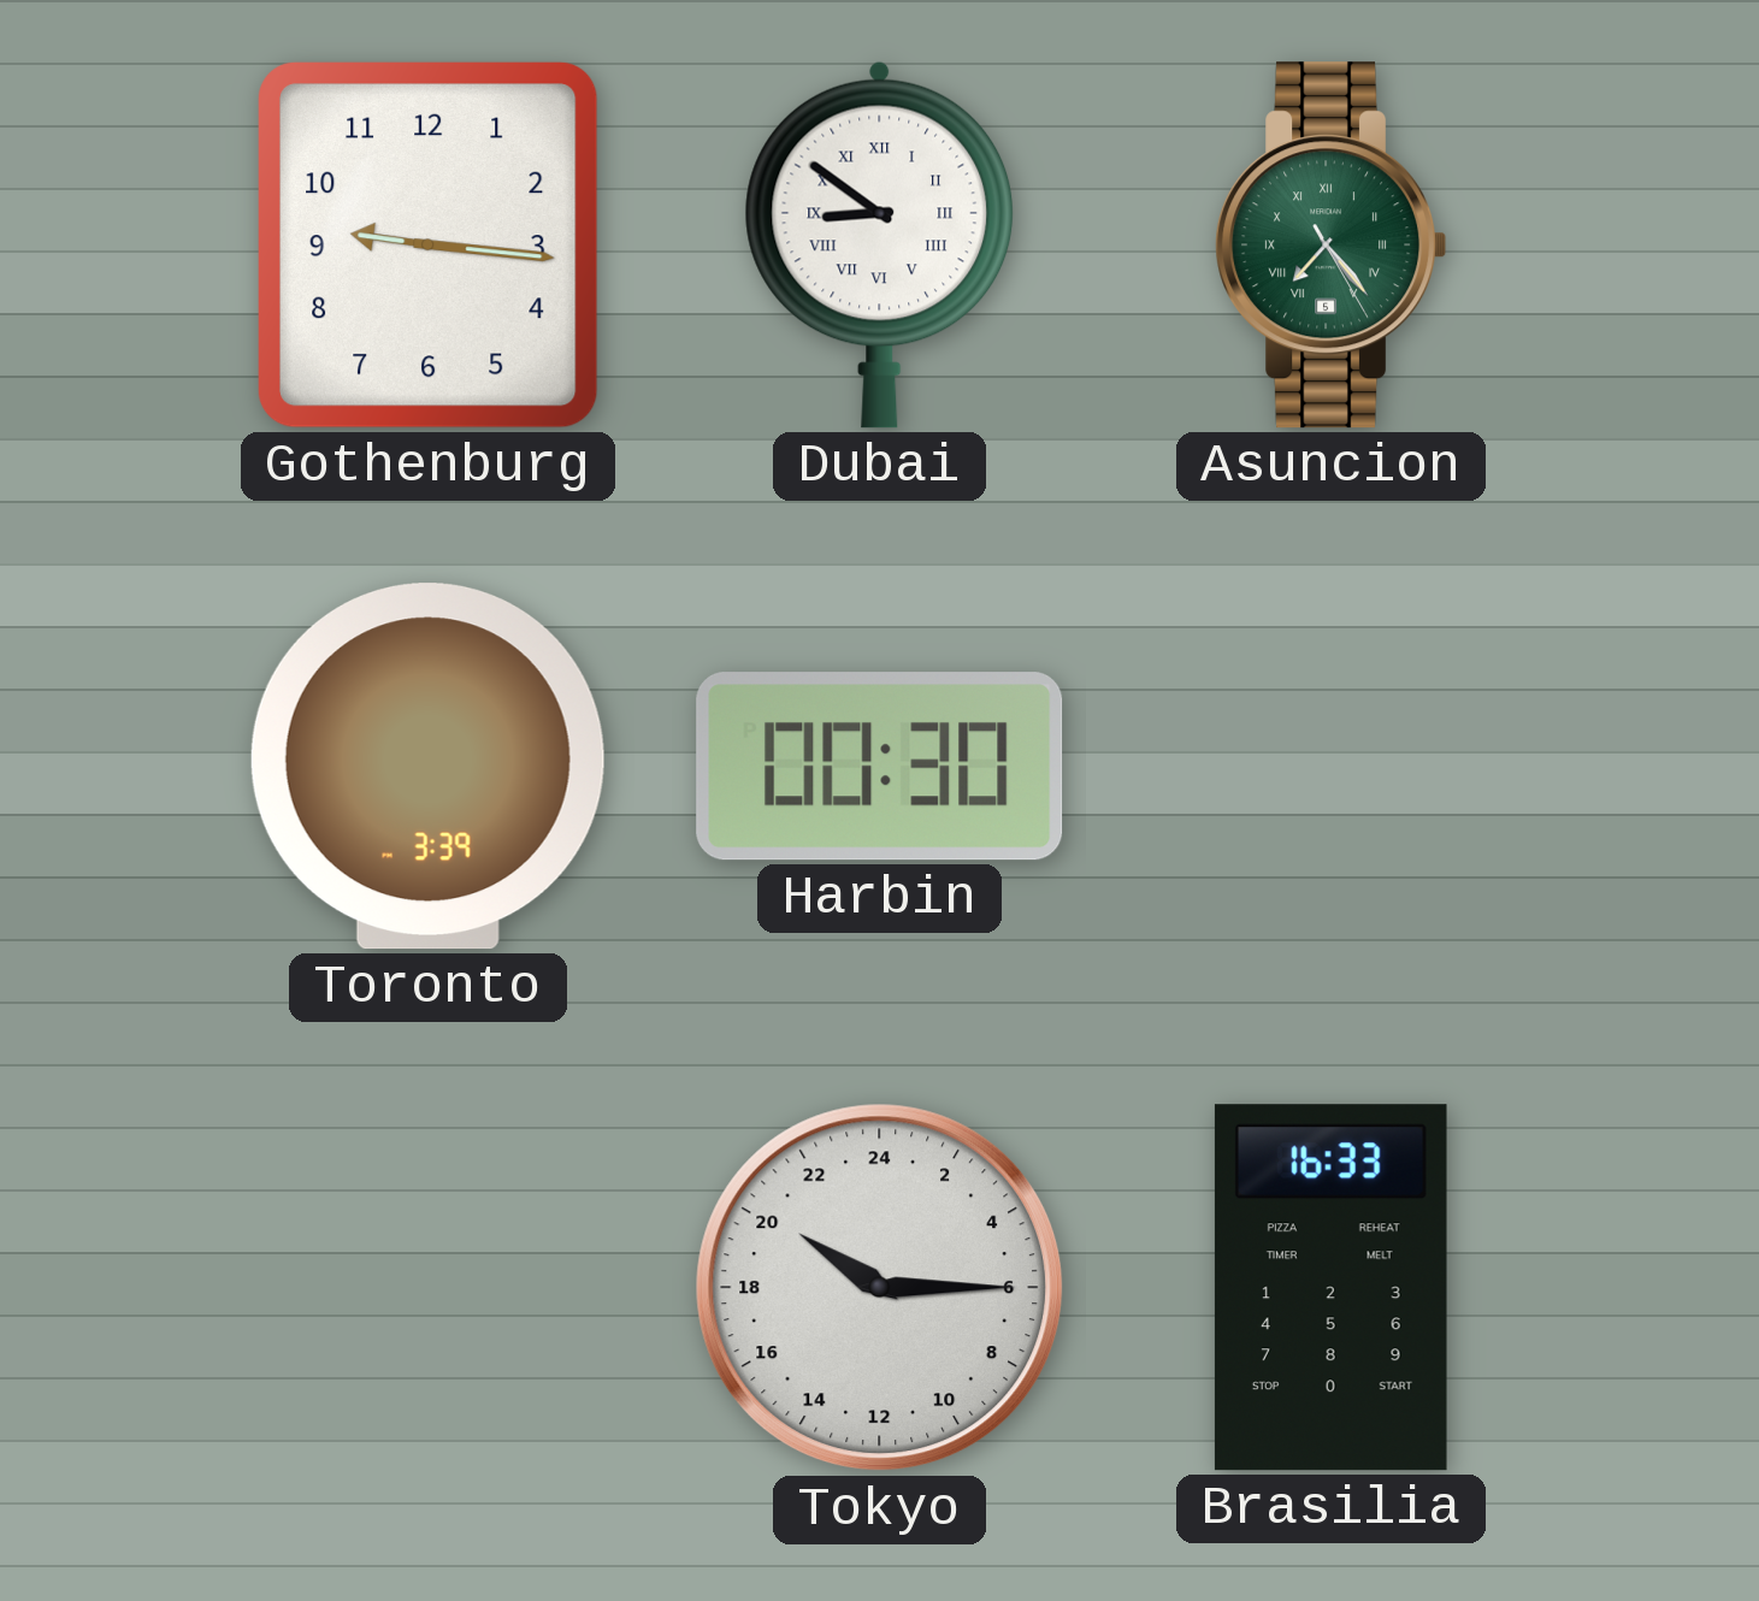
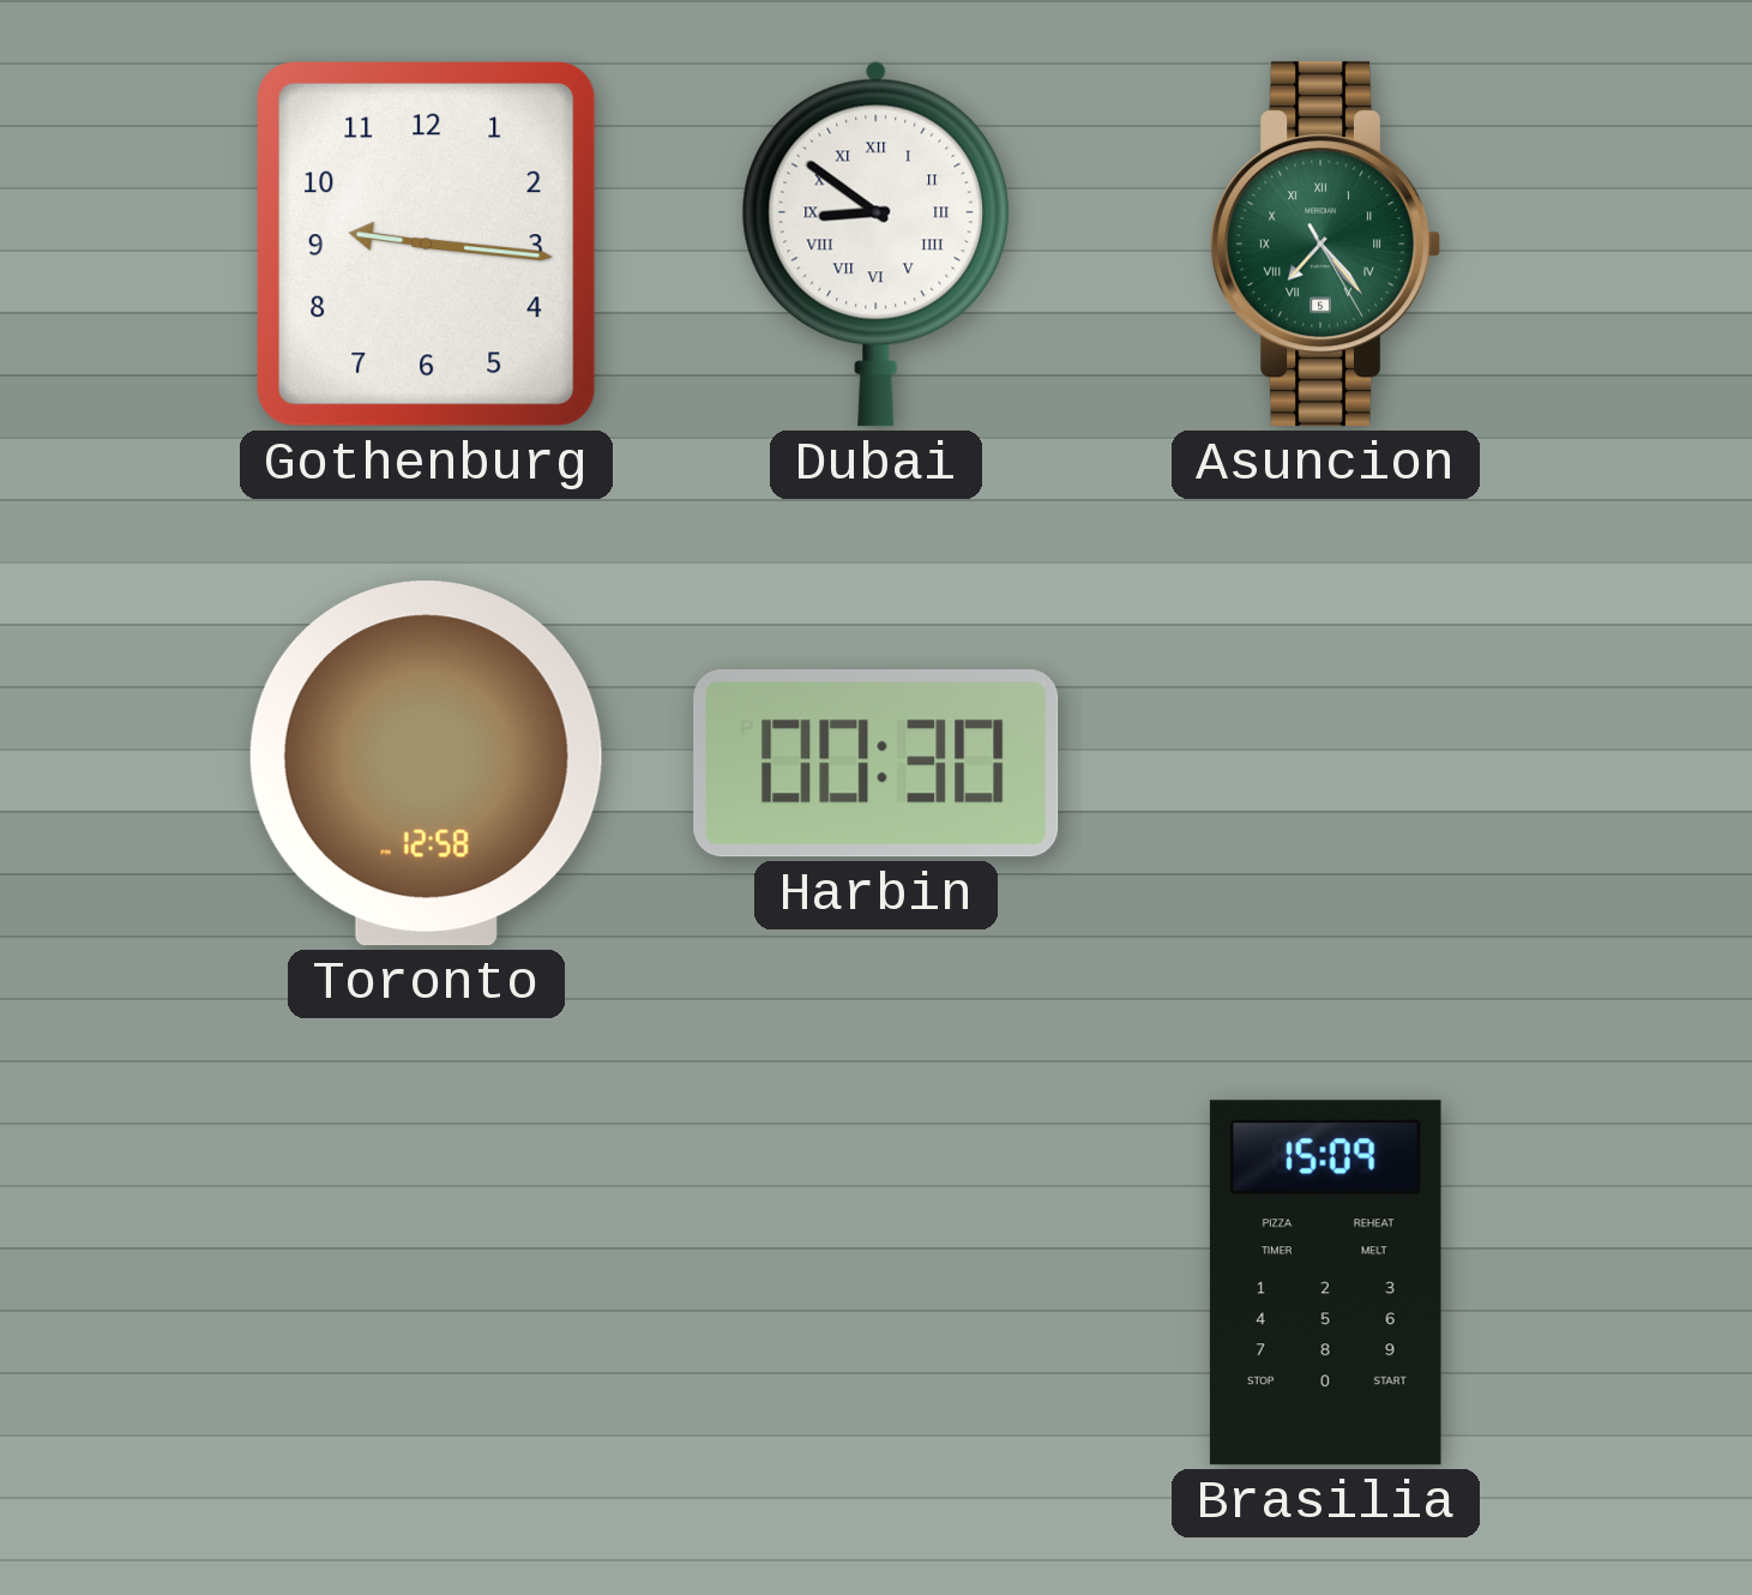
Toronto: 3:39 -> 12:58 (426, 764)
Tokyo: 20:15 -> none (880, 1288)
Brasilia: 16:33 -> 15:09 (1325, 1283)
